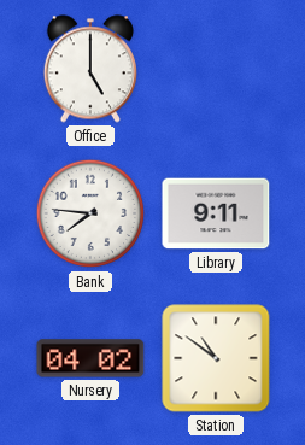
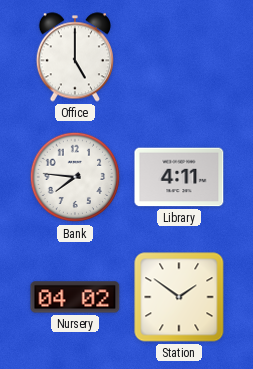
Library: 9:11 -> 4:11 (179, 177)
Station: 10:51 -> 1:51 (179, 297)
